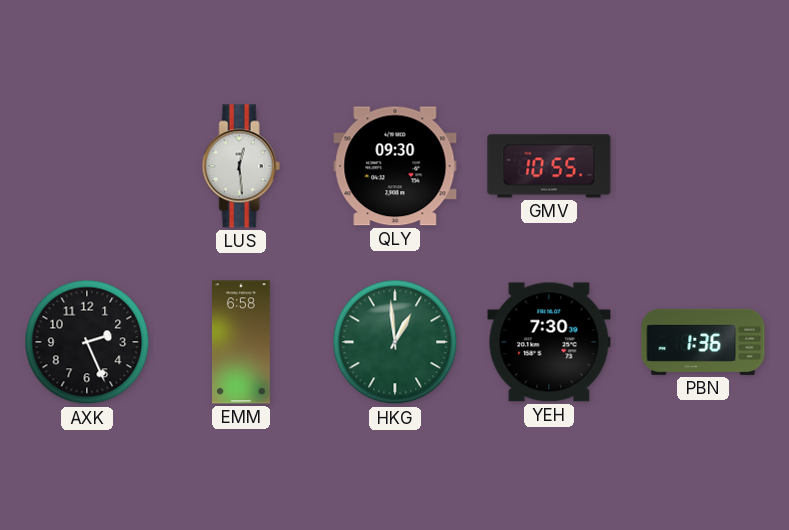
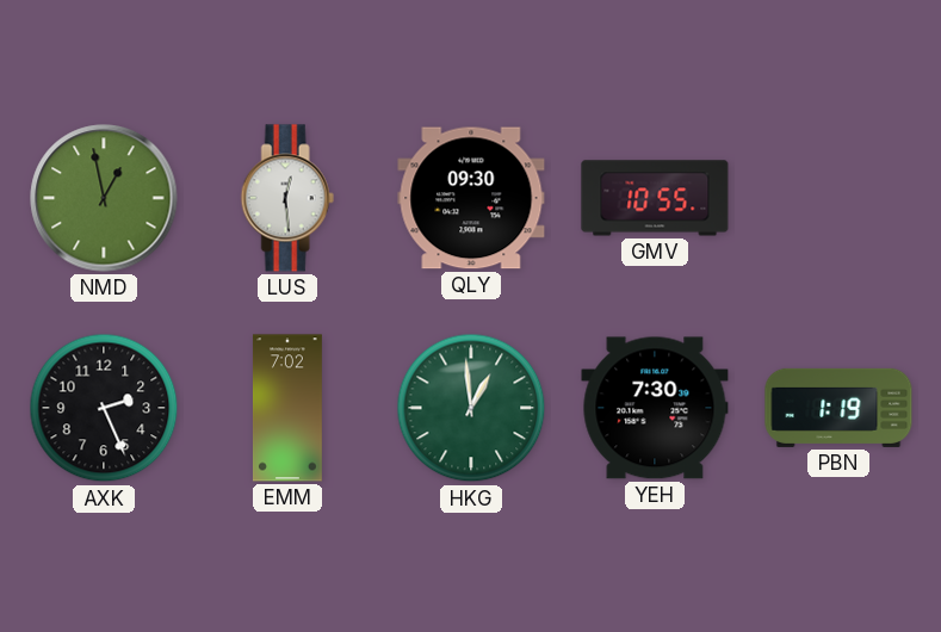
NMD: none -> 12:58 (104, 198)
EMM: 6:58 -> 7:02 (287, 408)
PBN: 1:36 -> 1:19 (838, 408)
